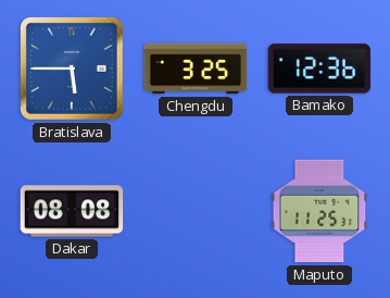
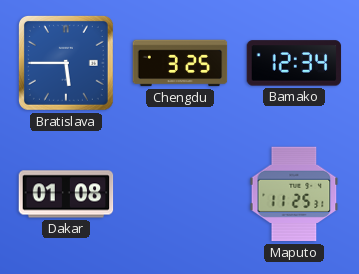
Bamako: 12:36 -> 12:34 (294, 63)
Dakar: 08:08 -> 01:08 (66, 194)
